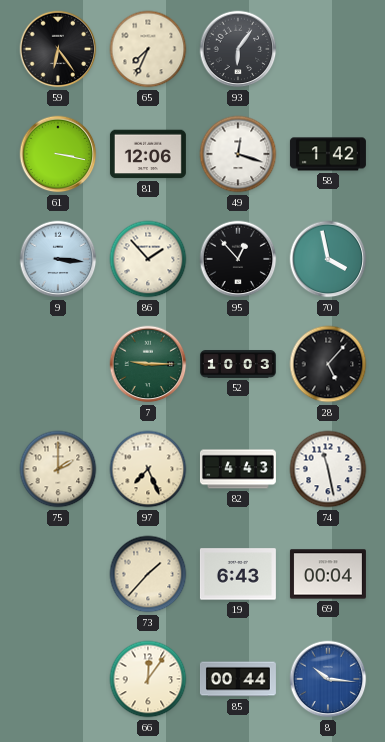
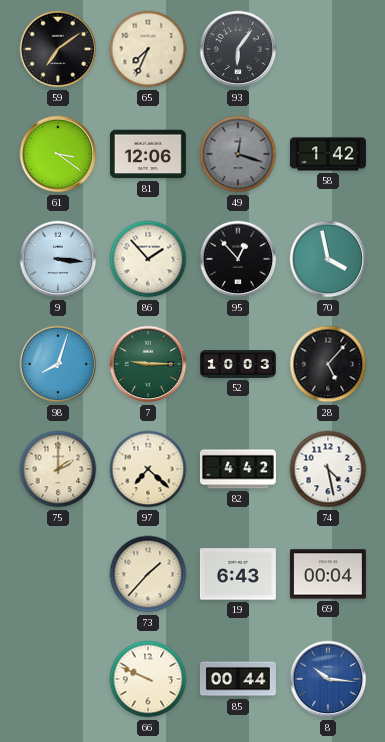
59: 6:24 -> 7:09 (58, 49)
61: 3:17 -> 3:21 (58, 154)
49 dial: white -> grey (238, 154)
98: none -> 8:03 (58, 364)
97: 7:26 -> 7:22 (148, 469)
82: 4:43 -> 4:42 (238, 469)
74: 11:28 -> 4:28 (328, 469)
66: 12:06 -> 9:49 (148, 679)
